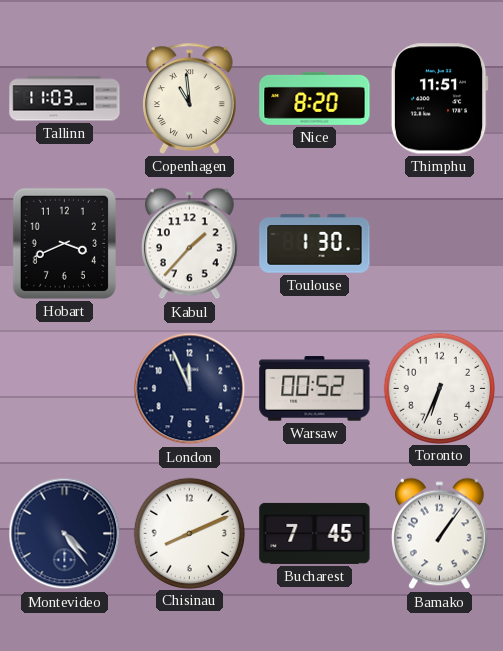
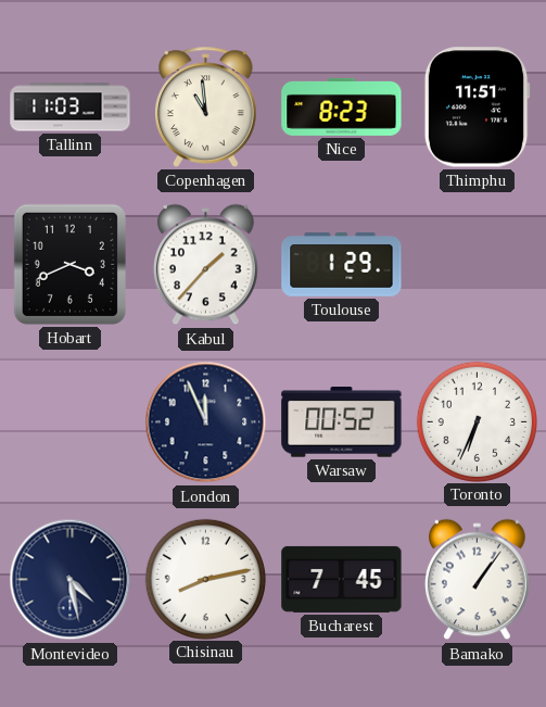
Nice: 8:20 -> 8:23 (342, 106)
Toulouse: 1:30 -> 1:29 (342, 265)
Montevideo: 4:24 -> 4:28 (71, 580)
Chisinau: 8:11 -> 8:13 (205, 579)
